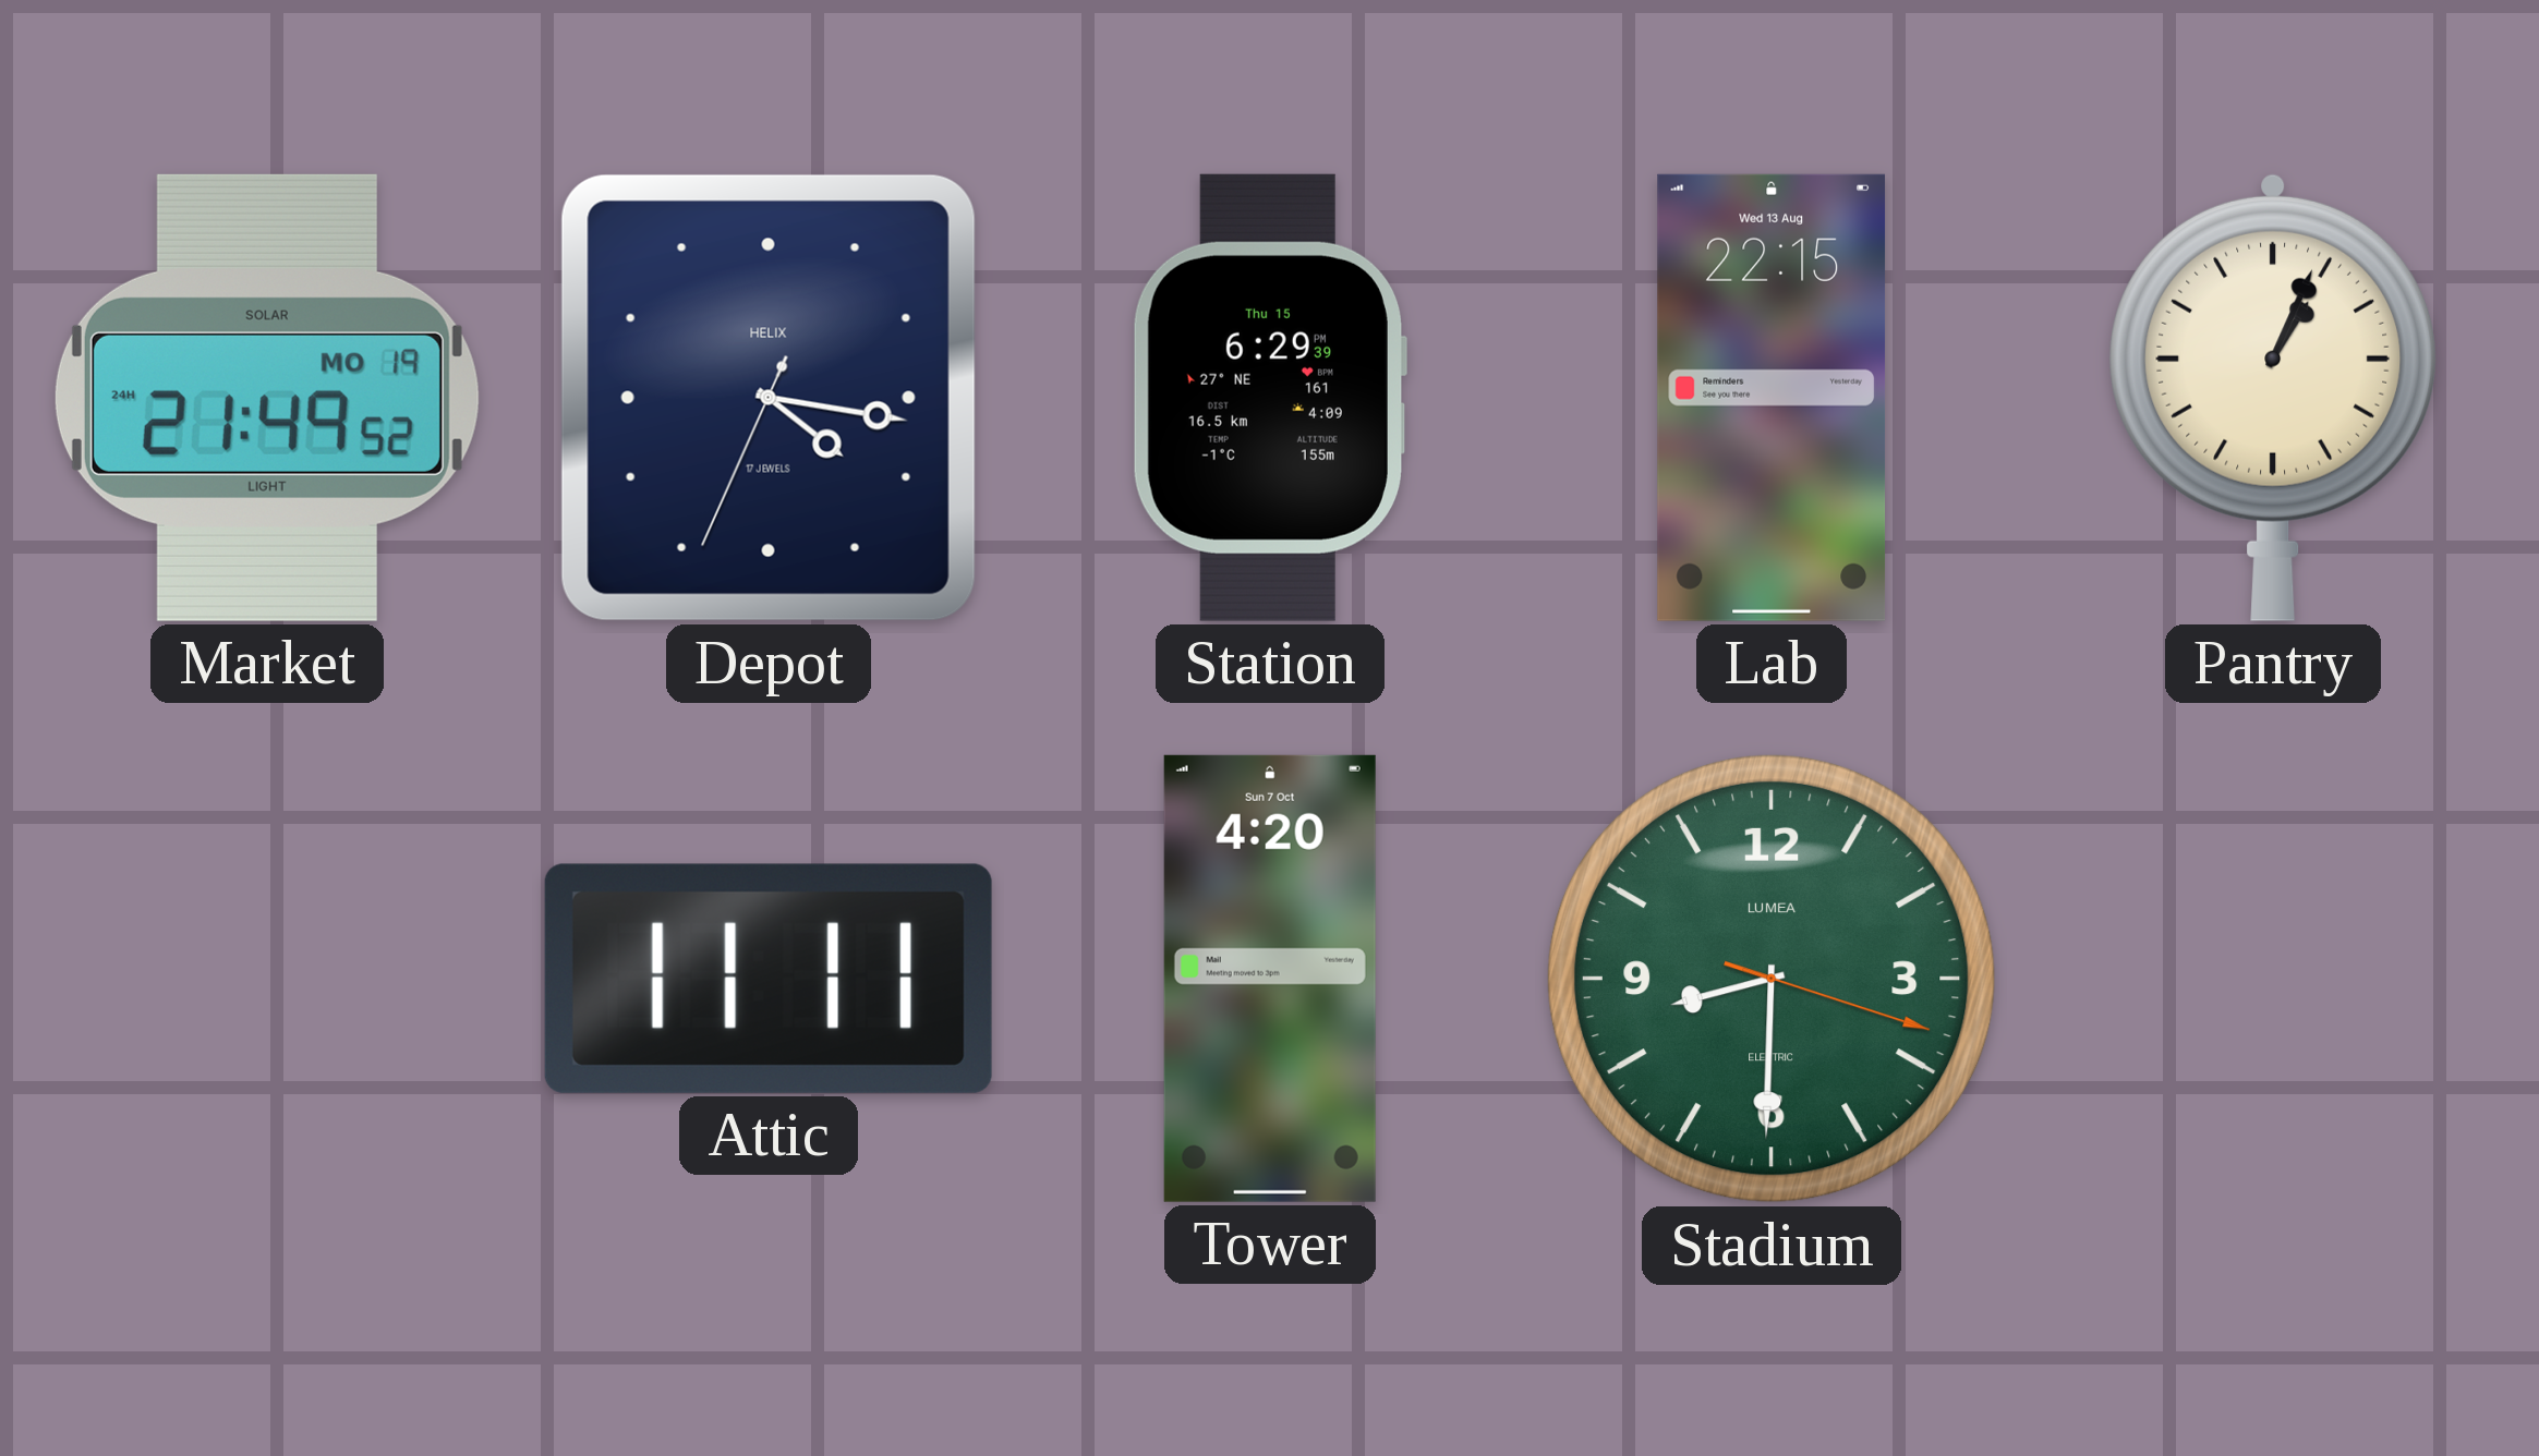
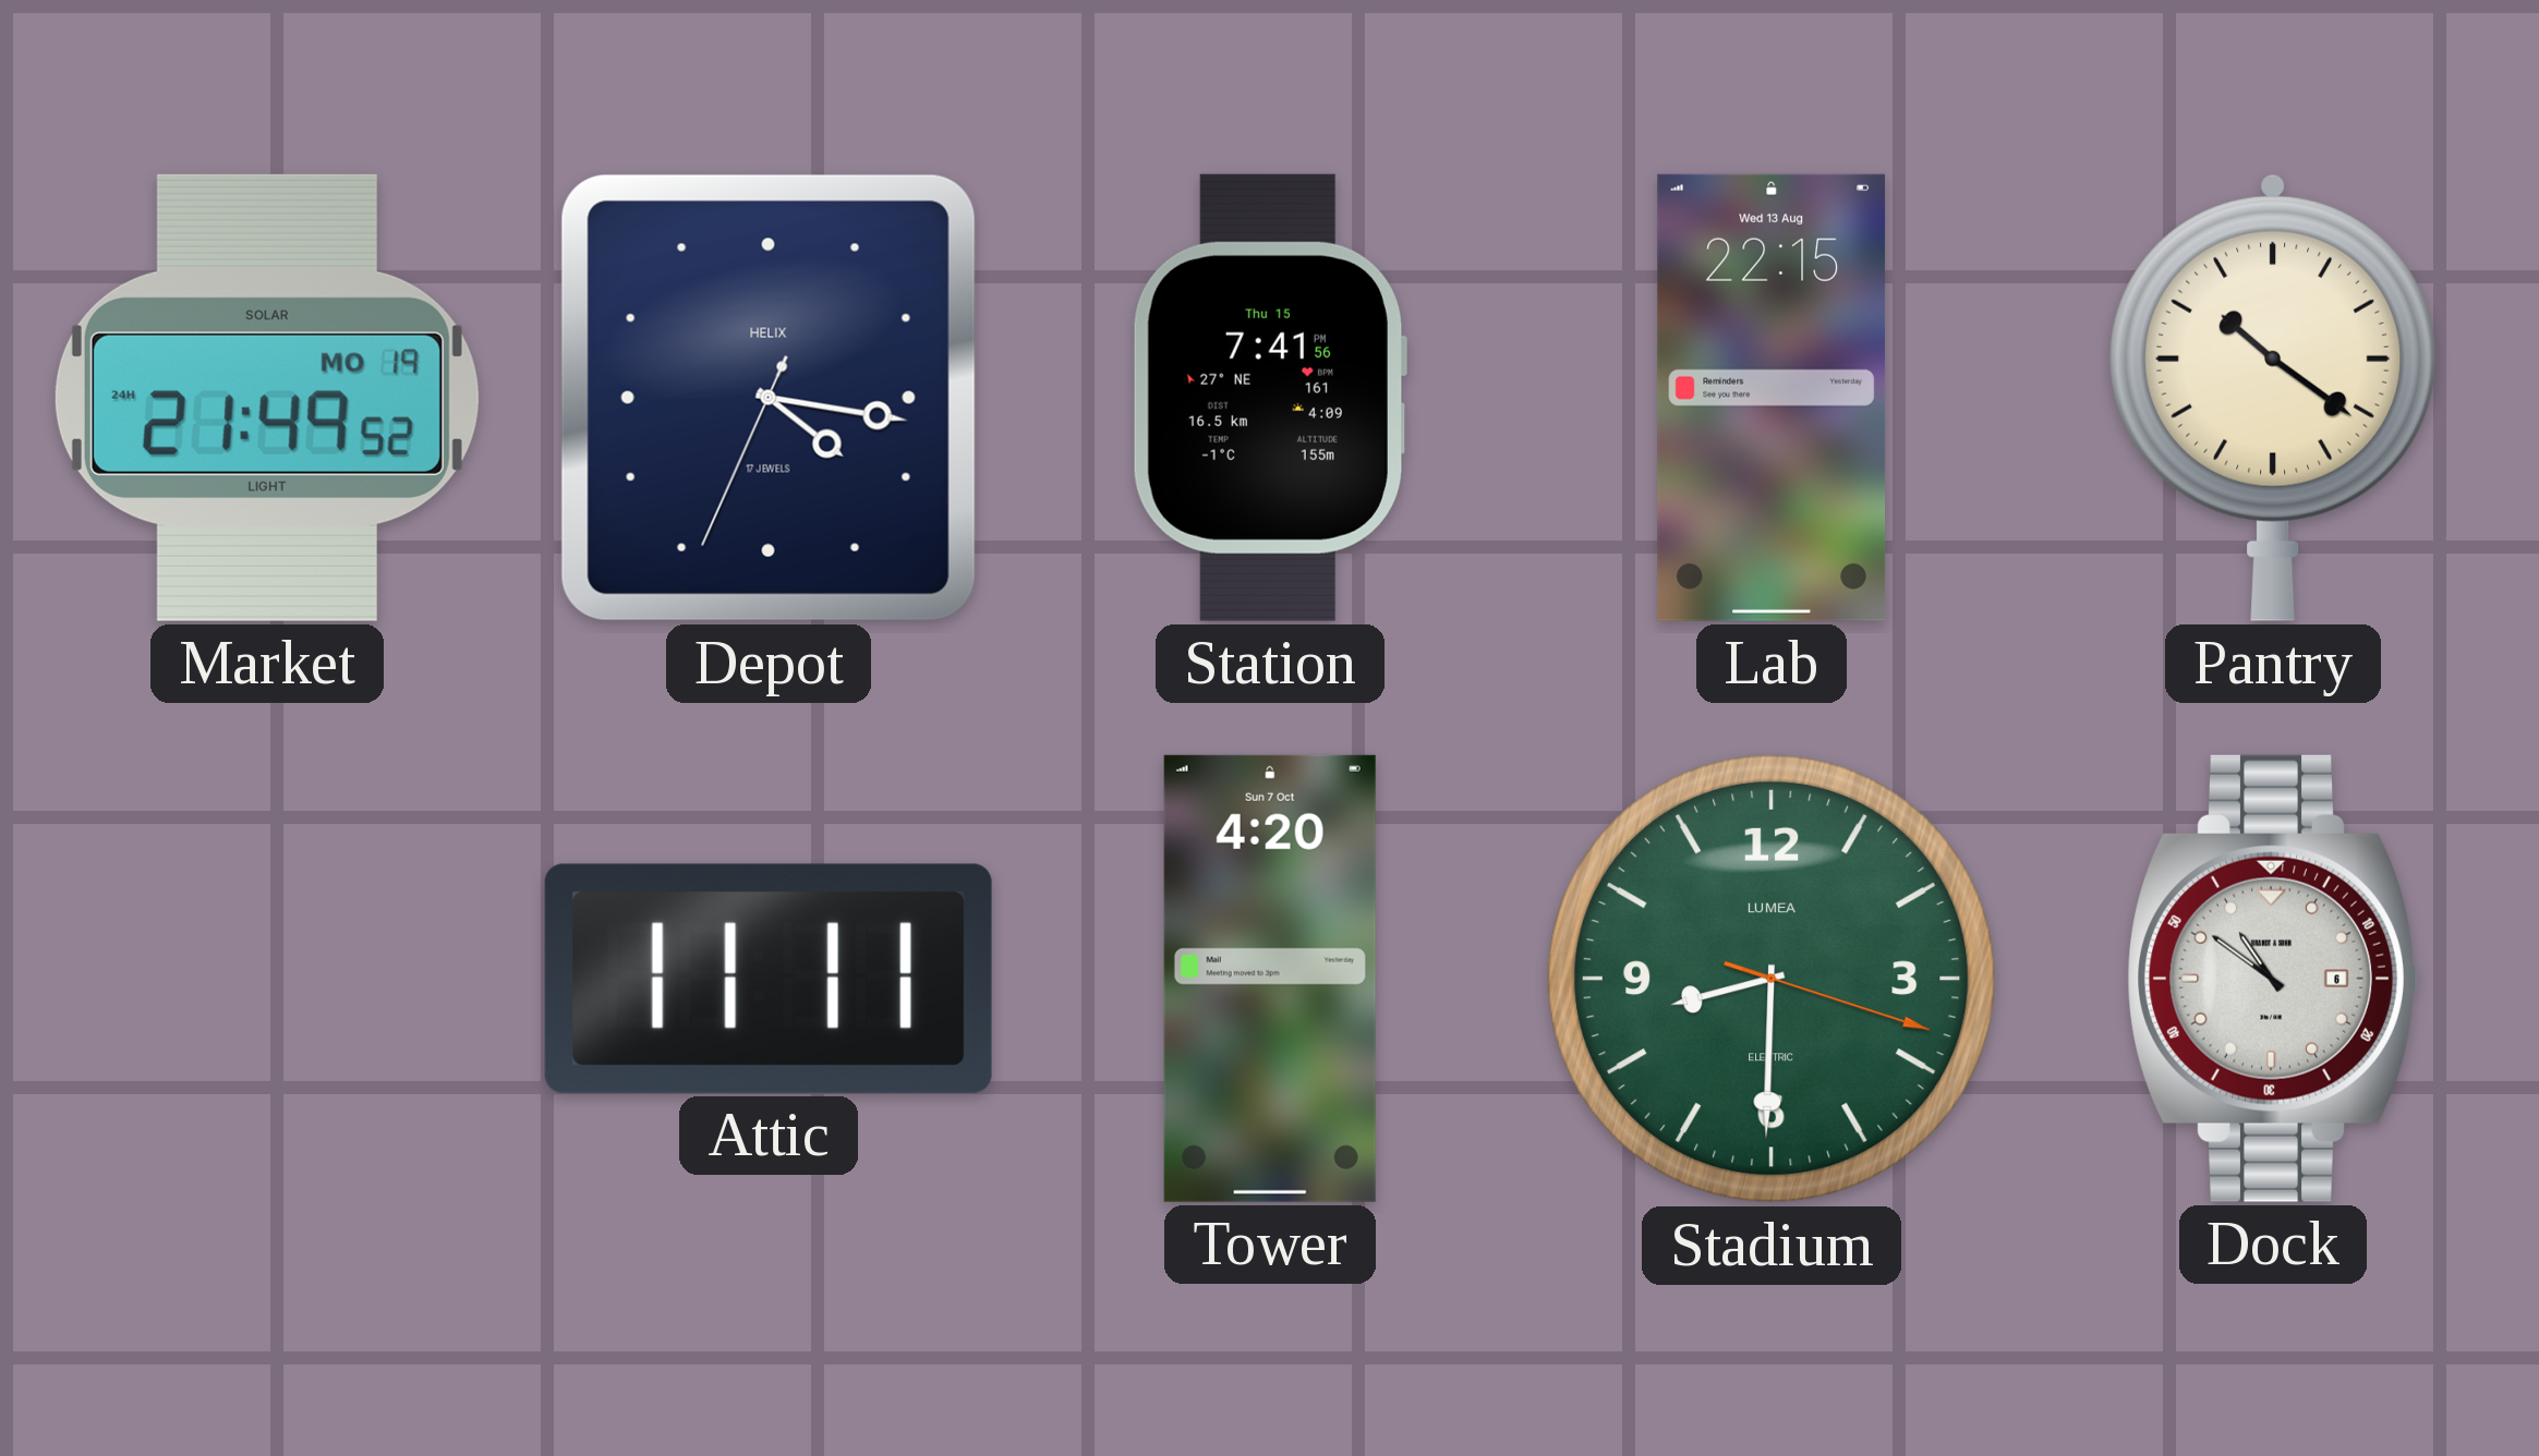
Station: 6:29 -> 7:41 (1269, 398)
Pantry: 1:04 -> 10:21 (2272, 397)
Dock: none -> 10:51 (2273, 979)
